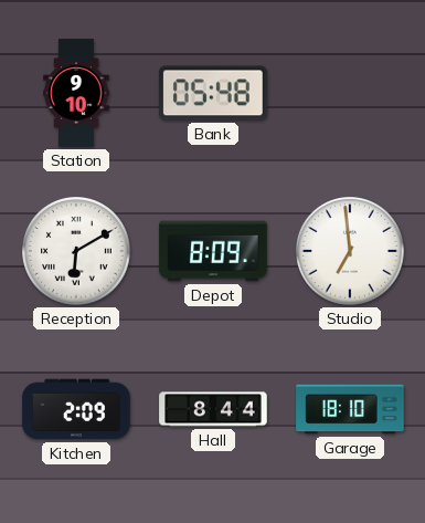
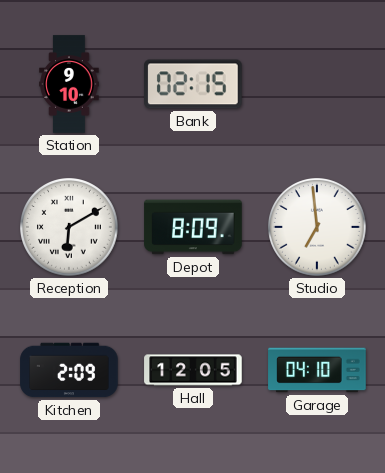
Bank: 05:48 -> 02:15 (194, 84)
Hall: 8:44 -> 12:05 (193, 370)
Garage: 18:10 -> 04:10 (317, 370)
